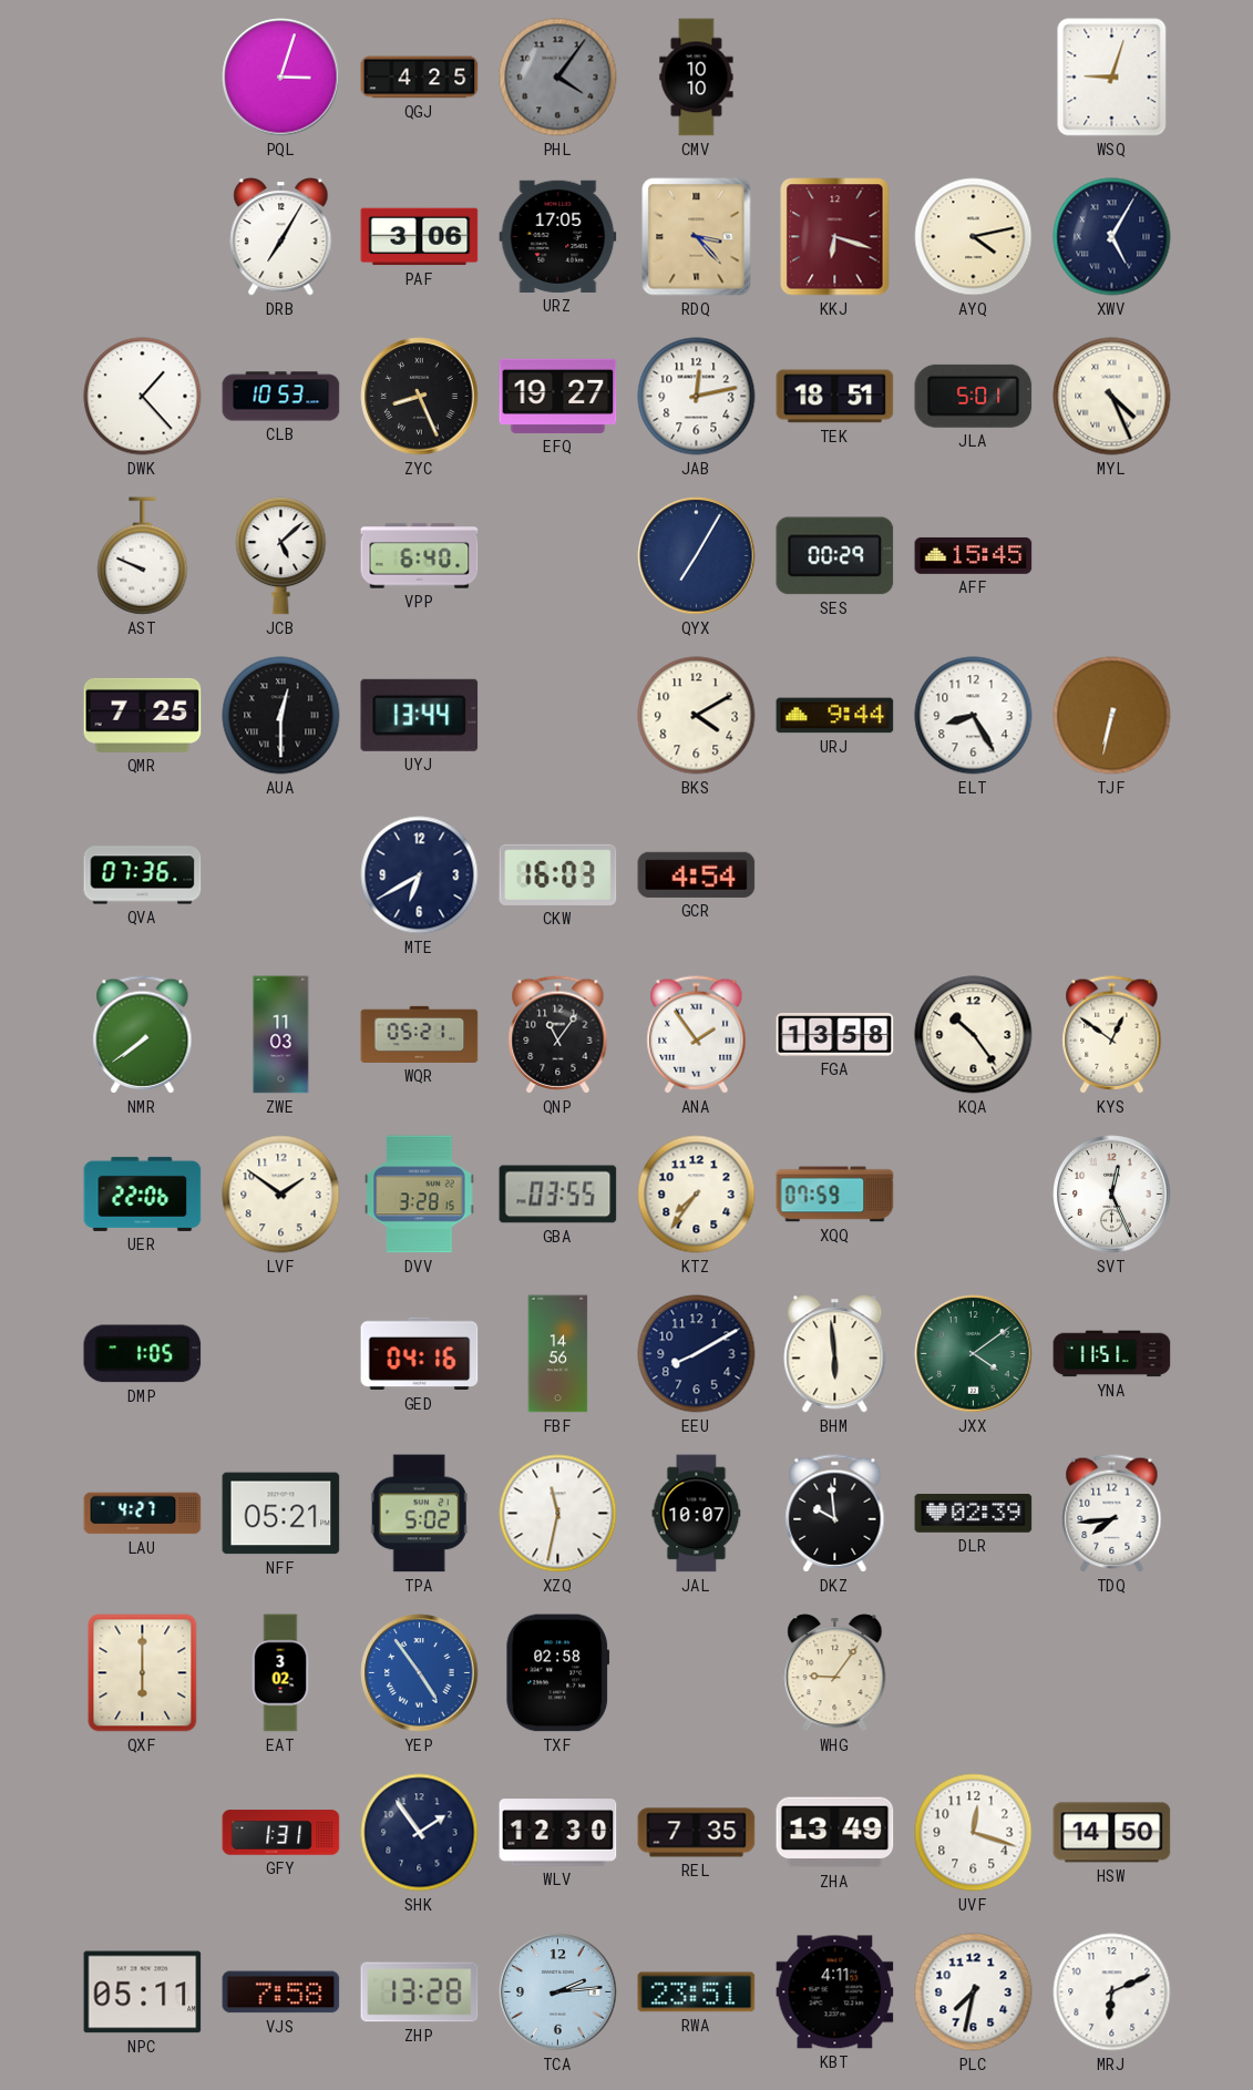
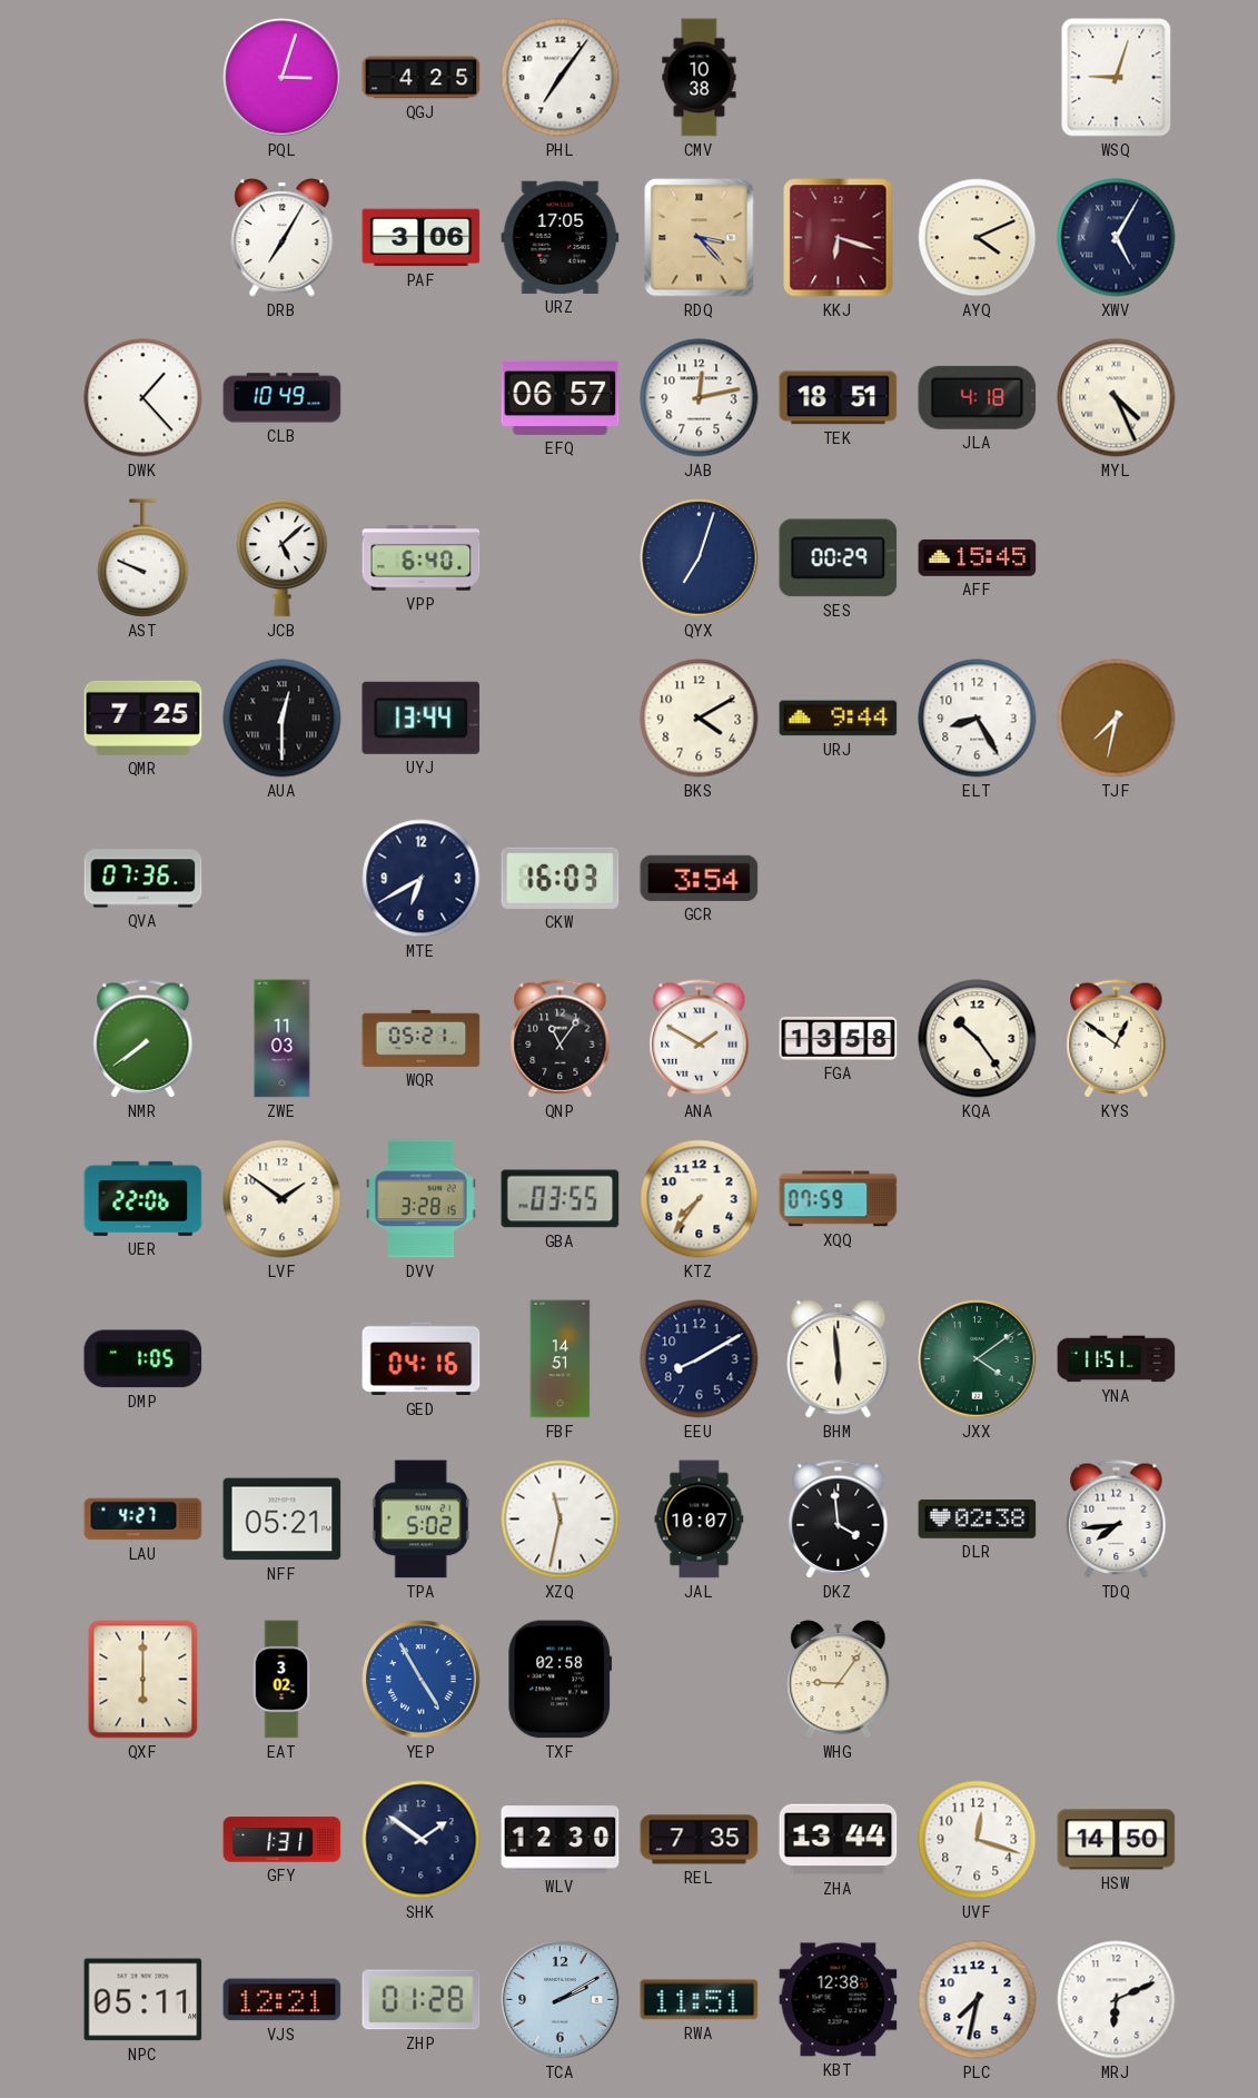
PHL: 4:06 -> 7:06 (561, 78)
PHL dial: grey -> white (561, 78)
CMV: 10:10 -> 10:38 (700, 78)
AYQ: 4:13 -> 4:11 (978, 238)
CLB: 10:53 -> 10:49 (283, 398)
ZYC: 8:26 -> none (420, 397)
EFQ: 19:27 -> 06:57 (561, 397)
JLA: 5:01 -> 4:18 (978, 397)
QYX: 7:05 -> 7:03 (700, 558)
TJF: 6:32 -> 7:32 (1117, 719)
GCR: 4:54 -> 3:54 (700, 878)
ANA: 1:54 -> 1:50 (700, 1039)
SVT: 12:26 -> none (1112, 1195)
FBF: 14:56 -> 14:51 (561, 1359)
DKZ: 9:59 -> 3:59 (839, 1520)
DLR: 02:39 -> 02:38 (978, 1520)
YEP: 4:54 -> 4:55 (422, 1680)
SHK: 1:54 -> 1:51 (422, 1840)
ZHA: 13:49 -> 13:44 (839, 1840)
VJS: 7:58 -> 12:21 (283, 2000)
ZHP: 13:28 -> 01:28 (422, 2000)
TCA: 2:14 -> 2:10 (561, 2000)
RWA: 23:51 -> 11:51 (700, 2000)
KBT: 4:11 -> 12:38 (839, 2000)
